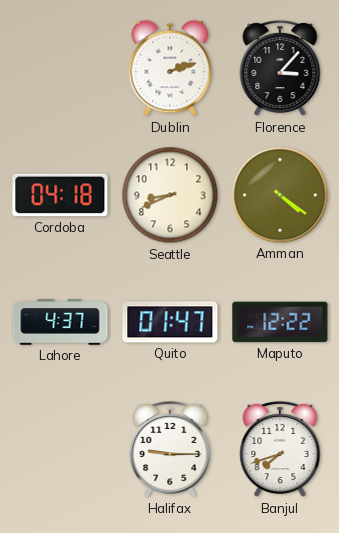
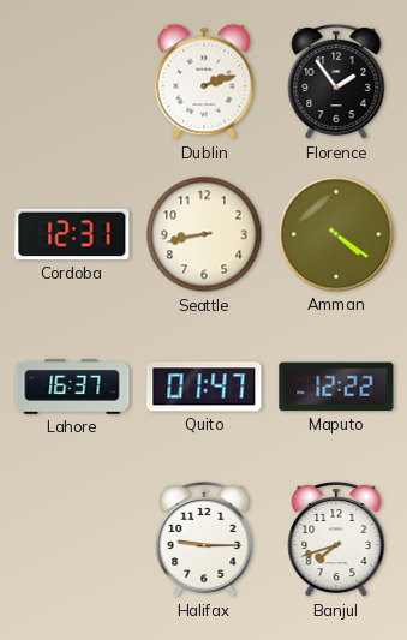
Florence: 3:07 -> 1:54 (336, 82)
Cordoba: 04:18 -> 12:31 (72, 234)
Seattle: 8:41 -> 8:43 (204, 234)
Lahore: 4:37 -> 16:37 (72, 387)
